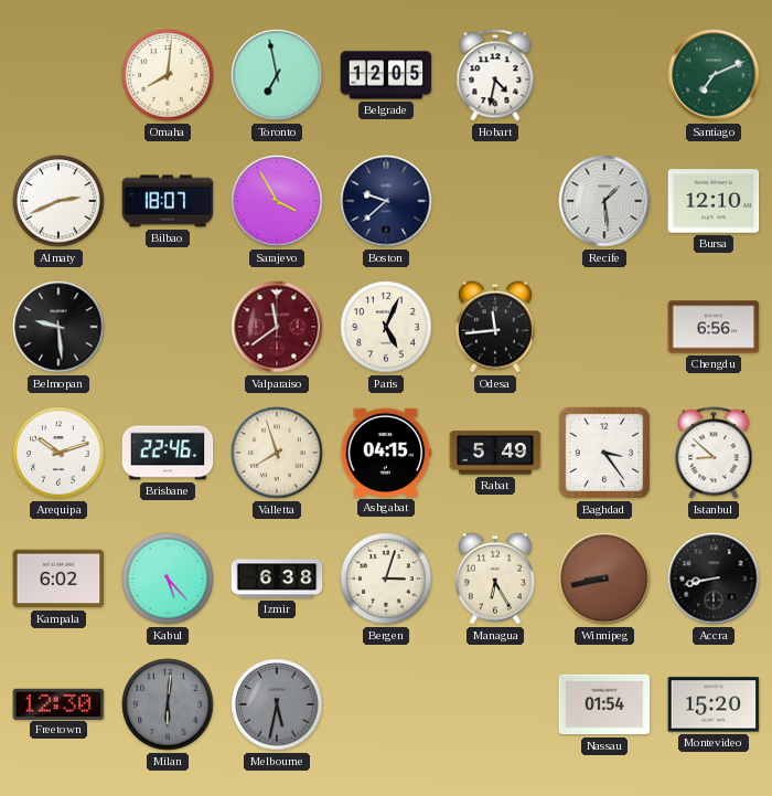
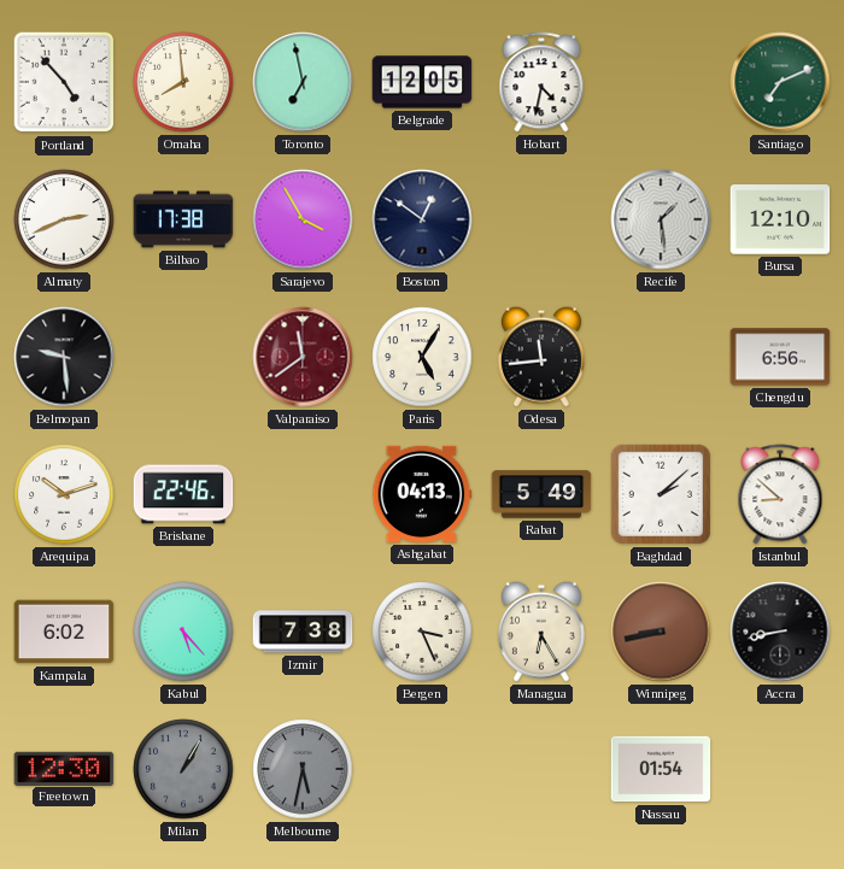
Portland: none -> 4:53 (64, 82)
Omaha: 8:01 -> 7:59 (183, 82)
Bilbao: 18:07 -> 17:38 (183, 219)
Boston: 9:38 -> 12:51 (422, 219)
Paris: 5:04 -> 5:05 (422, 357)
Valletta: 7:57 -> none (277, 453)
Ashgabat: 04:15 -> 04:13 (422, 494)
Baghdad: 3:24 -> 2:08 (661, 494)
Izmir: 6:38 -> 7:38 (303, 632)
Bergen: 3:03 -> 3:26 (422, 632)
Milan: 6:01 -> 1:05 (183, 769)
Montevideo: 15:20 -> none (714, 704)
